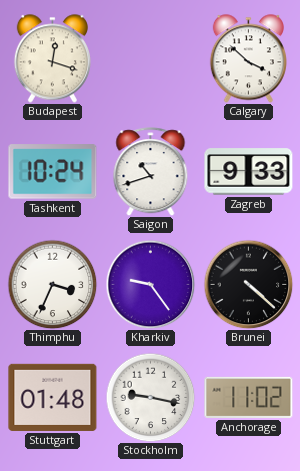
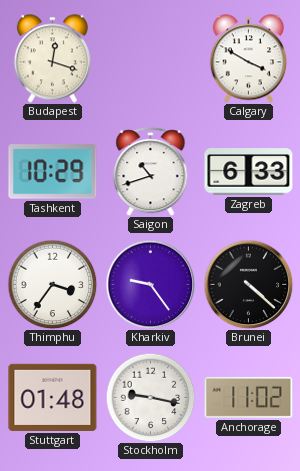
Calgary: 3:52 -> 3:50 (248, 59)
Tashkent: 10:24 -> 10:29 (53, 172)
Zagreb: 9:33 -> 6:33 (249, 172)
Thimphu: 3:34 -> 3:36 (52, 284)
